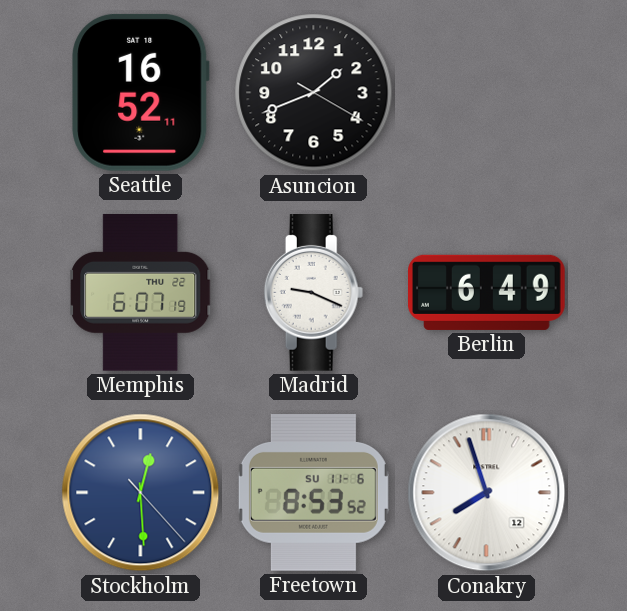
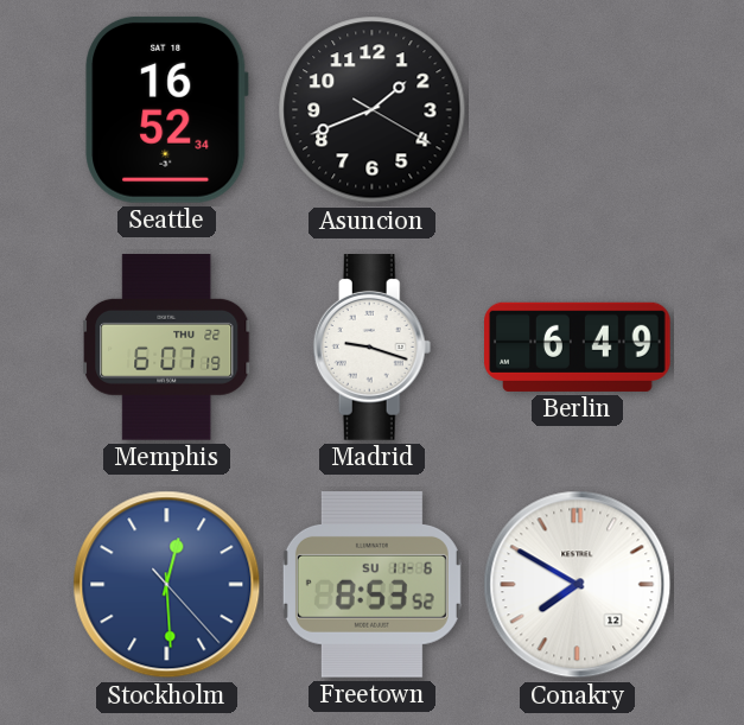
Seattle: 16:52:11 -> 16:52:34 (167, 109)
Madrid: 9:19 -> 9:18 (373, 348)
Conakry: 7:57 -> 7:50 (578, 585)
